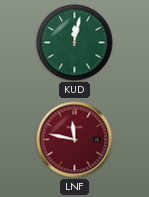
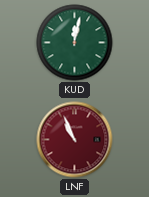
LNF: 11:47 -> 10:56 (75, 140)
